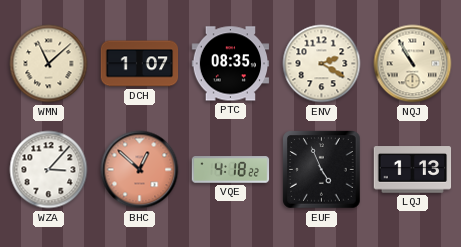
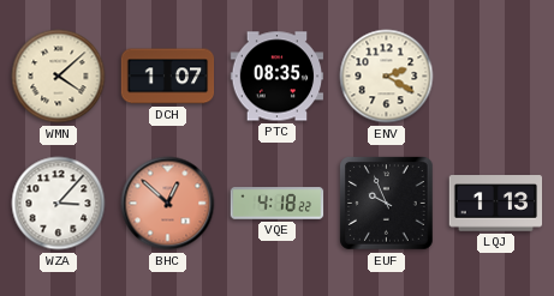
WMN: 11:08 -> 4:08 (59, 77)
NQJ: 10:55 -> none (413, 64)
EUF: 4:56 -> 9:56 (387, 204)
